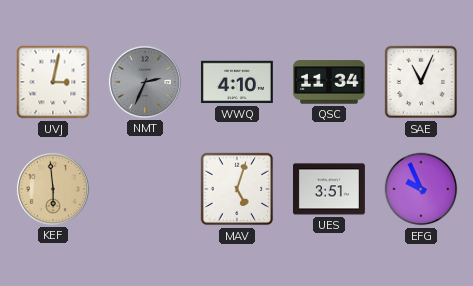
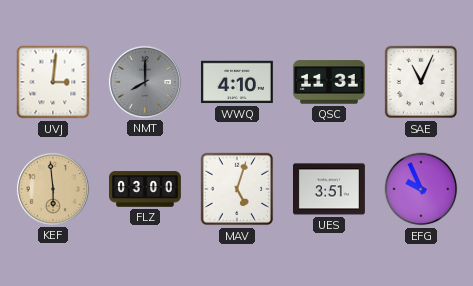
UVJ: 3:02 -> 3:01 (53, 82)
NMT: 2:34 -> 8:00 (145, 82)
QSC: 11:34 -> 11:31 (329, 82)
FLZ: none -> 03:00 (146, 189)
